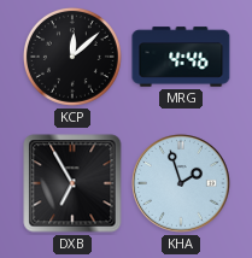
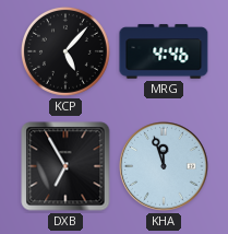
KCP: 12:08 -> 5:07 (65, 51)
KHA: 1:57 -> 11:57 (164, 166)
